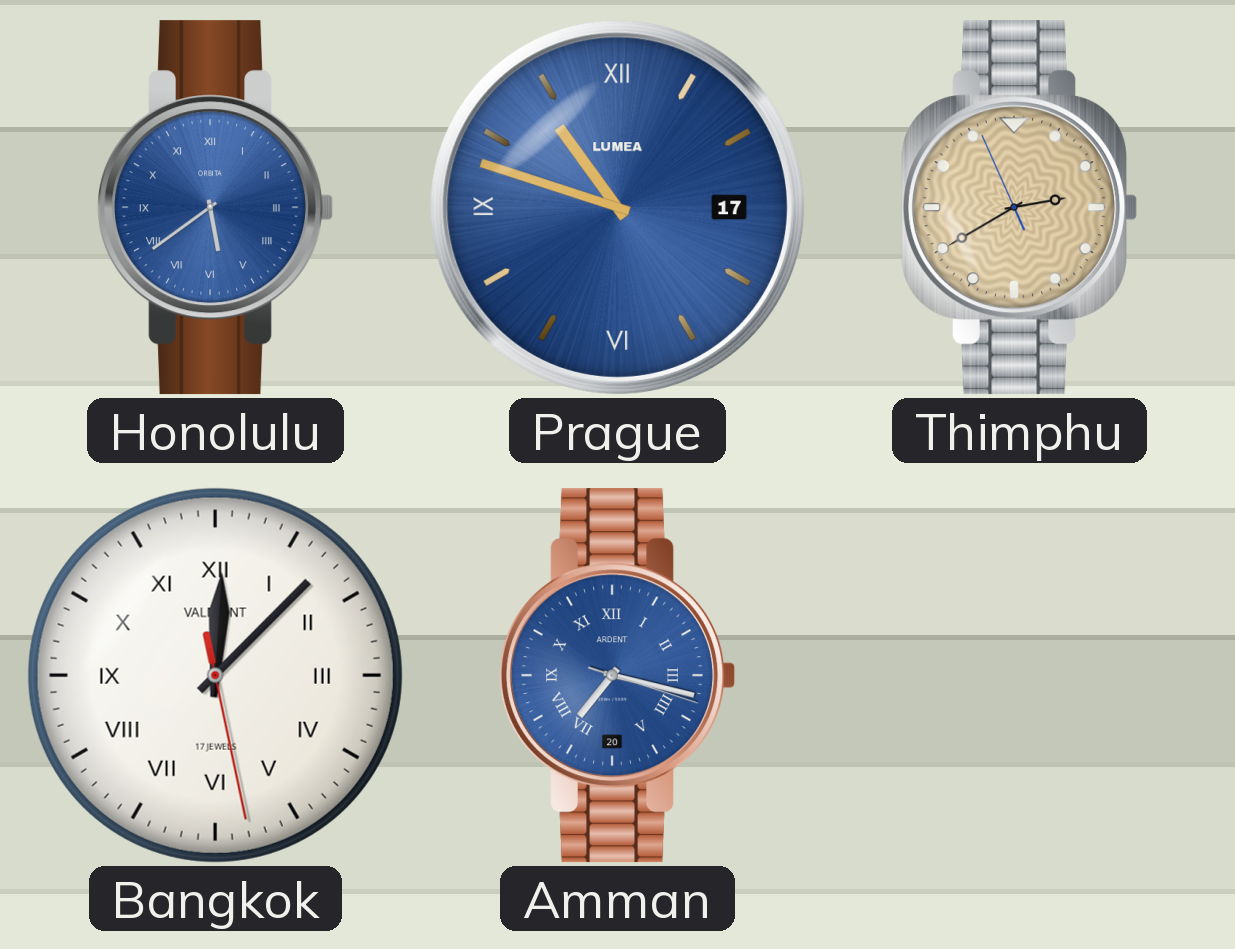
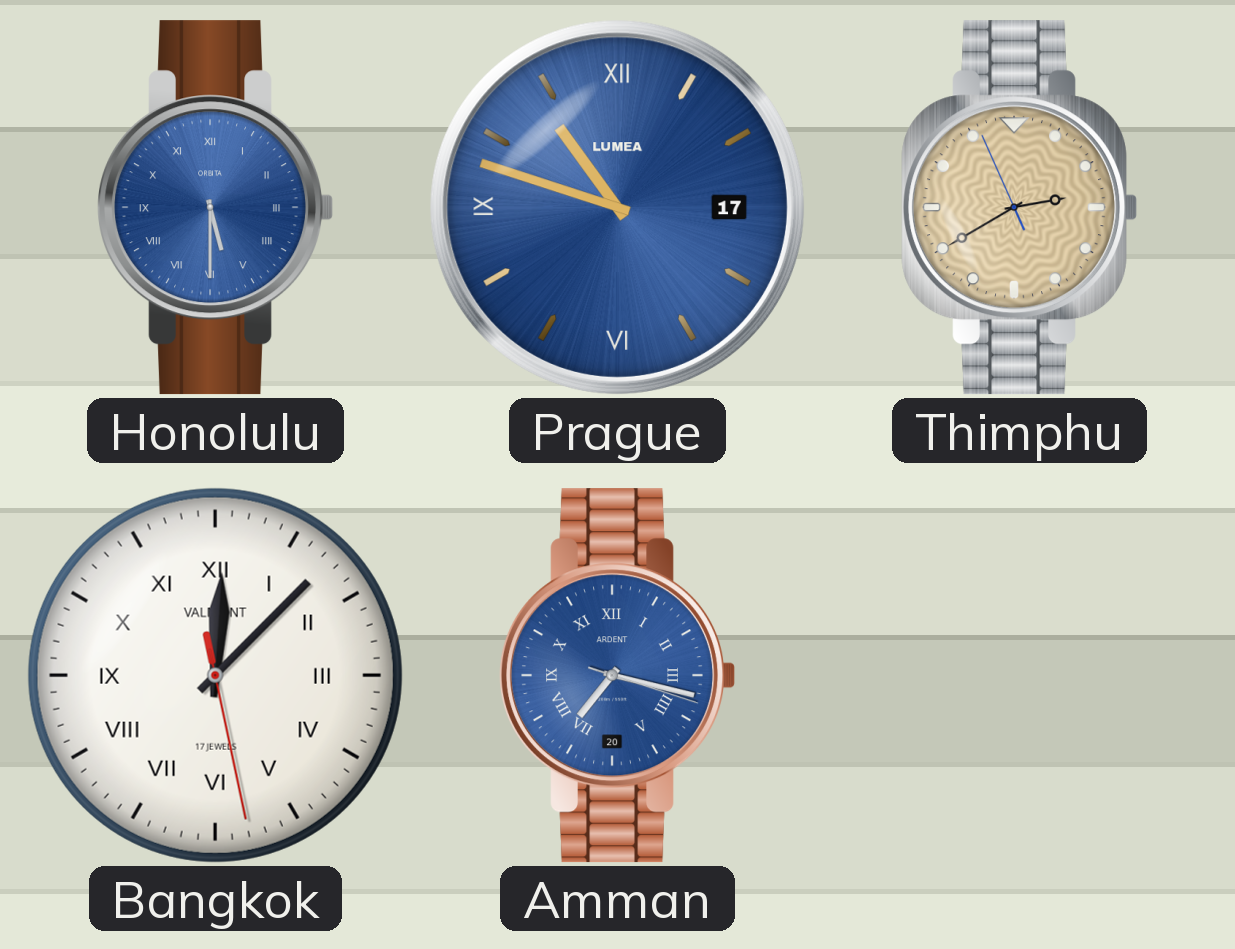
Honolulu: 5:39 -> 5:30 (215, 208)
